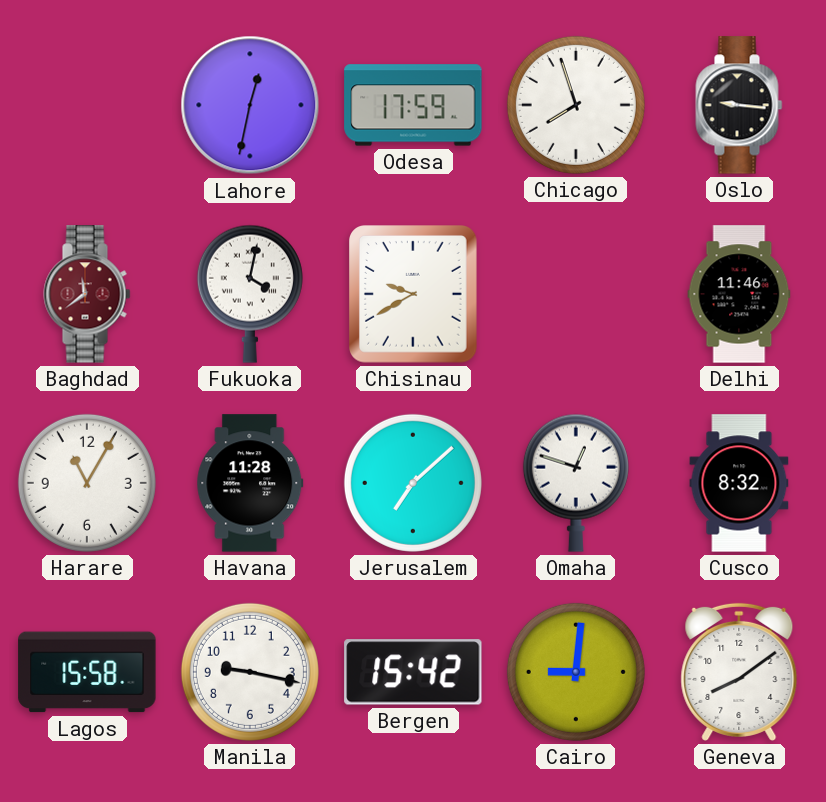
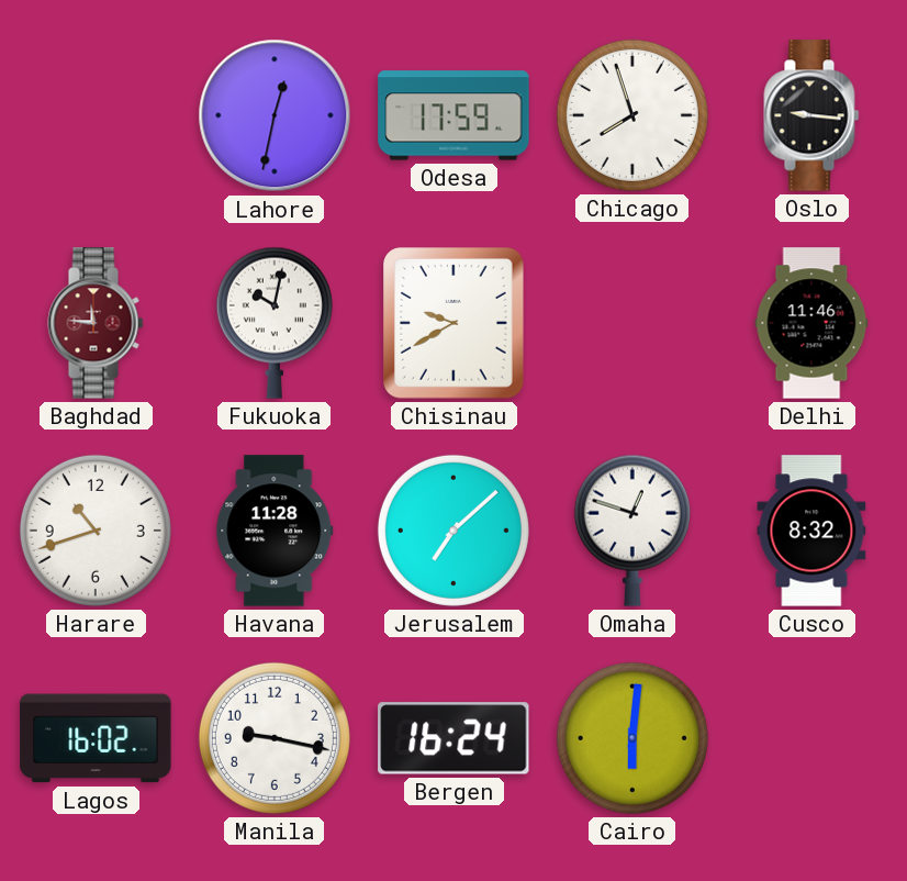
Baghdad: 11:39 -> 11:46 (96, 323)
Fukuoka: 4:02 -> 10:02 (275, 323)
Harare: 11:05 -> 10:42 (96, 531)
Lagos: 15:58 -> 16:02 (96, 738)
Bergen: 15:42 -> 16:24 (453, 738)
Cairo: 9:01 -> 6:01 (632, 738)
Geneva: 8:09 -> none (739, 672)
